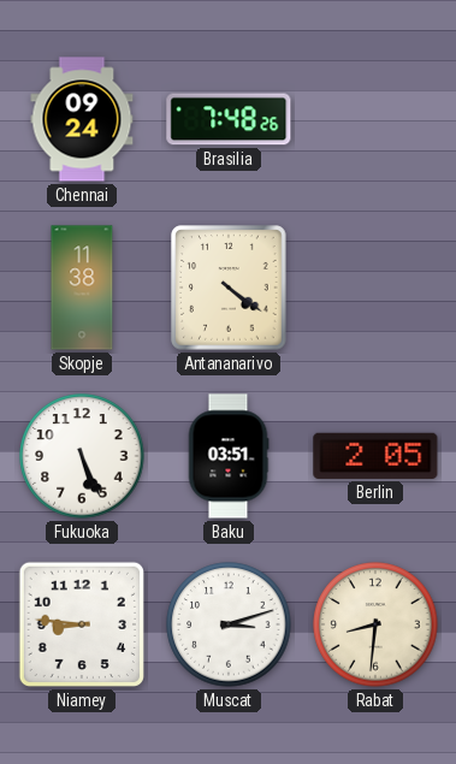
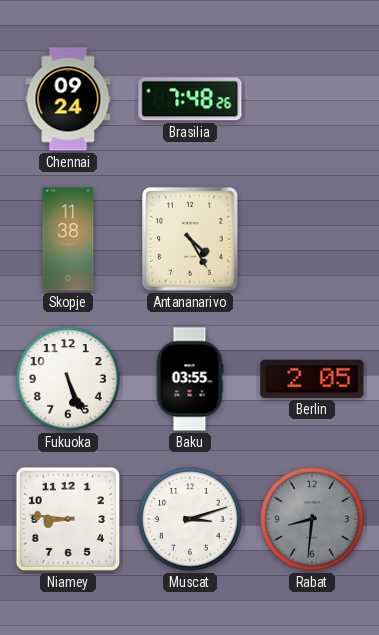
Antananarivo: 4:21 -> 4:25 (190, 239)
Baku: 03:51 -> 03:55 (190, 379)
Rabat dial: cream -> grey (312, 519)
